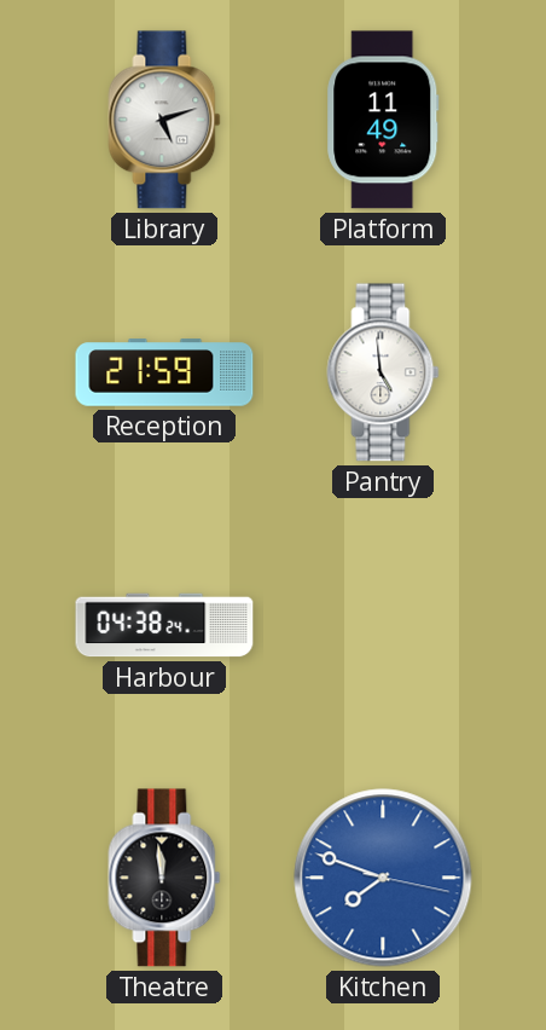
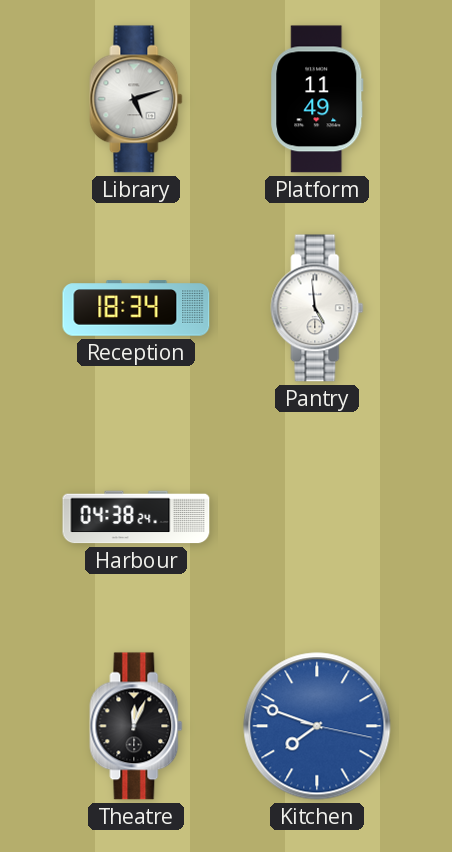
Reception: 21:59 -> 18:34 (136, 308)
Theatre: 11:59 -> 12:04 (136, 726)
